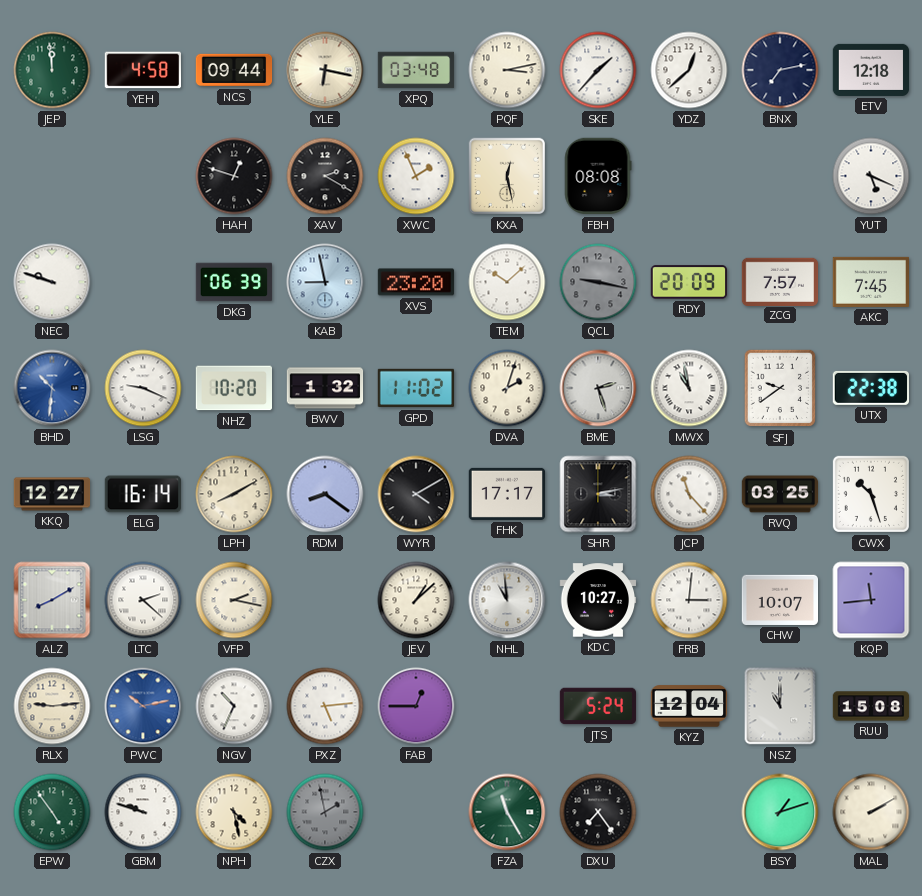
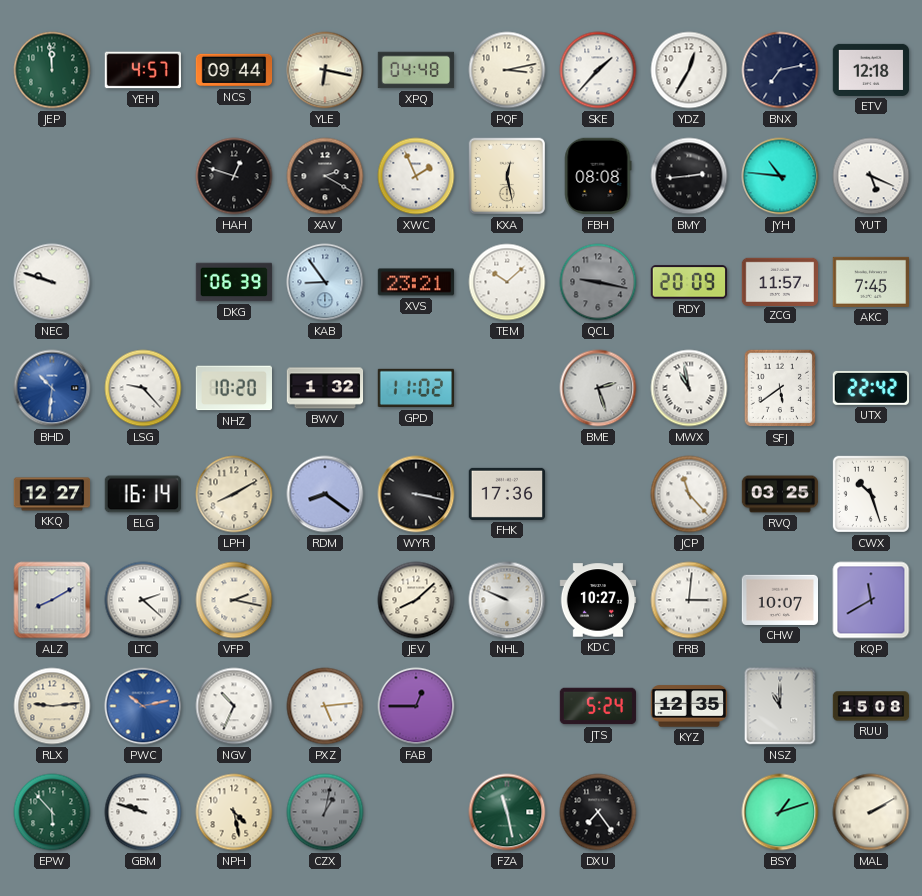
YEH: 4:58 -> 4:57 (142, 70)
XPQ: 03:48 -> 04:48 (416, 70)
YDZ: 12:38 -> 12:35 (689, 70)
BMY: none -> 2:44 (689, 176)
JYH: none -> 10:46 (780, 176)
KAB: 8:58 -> 8:54 (325, 282)
XVS: 23:20 -> 23:21 (416, 282)
ZCG: 7:57 -> 11:57 (780, 281)
LSG: 9:19 -> 9:23 (143, 388)
DVA: 2:03 -> none (507, 388)
SFJ: 9:39 -> 5:39 (779, 388)
UTX: 22:38 -> 22:42 (870, 388)
WYR: 4:10 -> 3:17 (416, 494)
FHK: 17:17 -> 17:36 (507, 494)
SHR: 3:13 -> none (598, 494)
JEV: 1:08 -> 8:08 (416, 600)
NHL: 10:59 -> 9:49 (507, 600)
KQP: 11:44 -> 11:40 (871, 600)
KYZ: 12:04 -> 12:35 (689, 706)
EPW: 4:54 -> 5:53 (52, 812)
CZX: 1:58 -> 1:02 (325, 812)
FZA: 11:25 -> 11:28 (507, 812)
